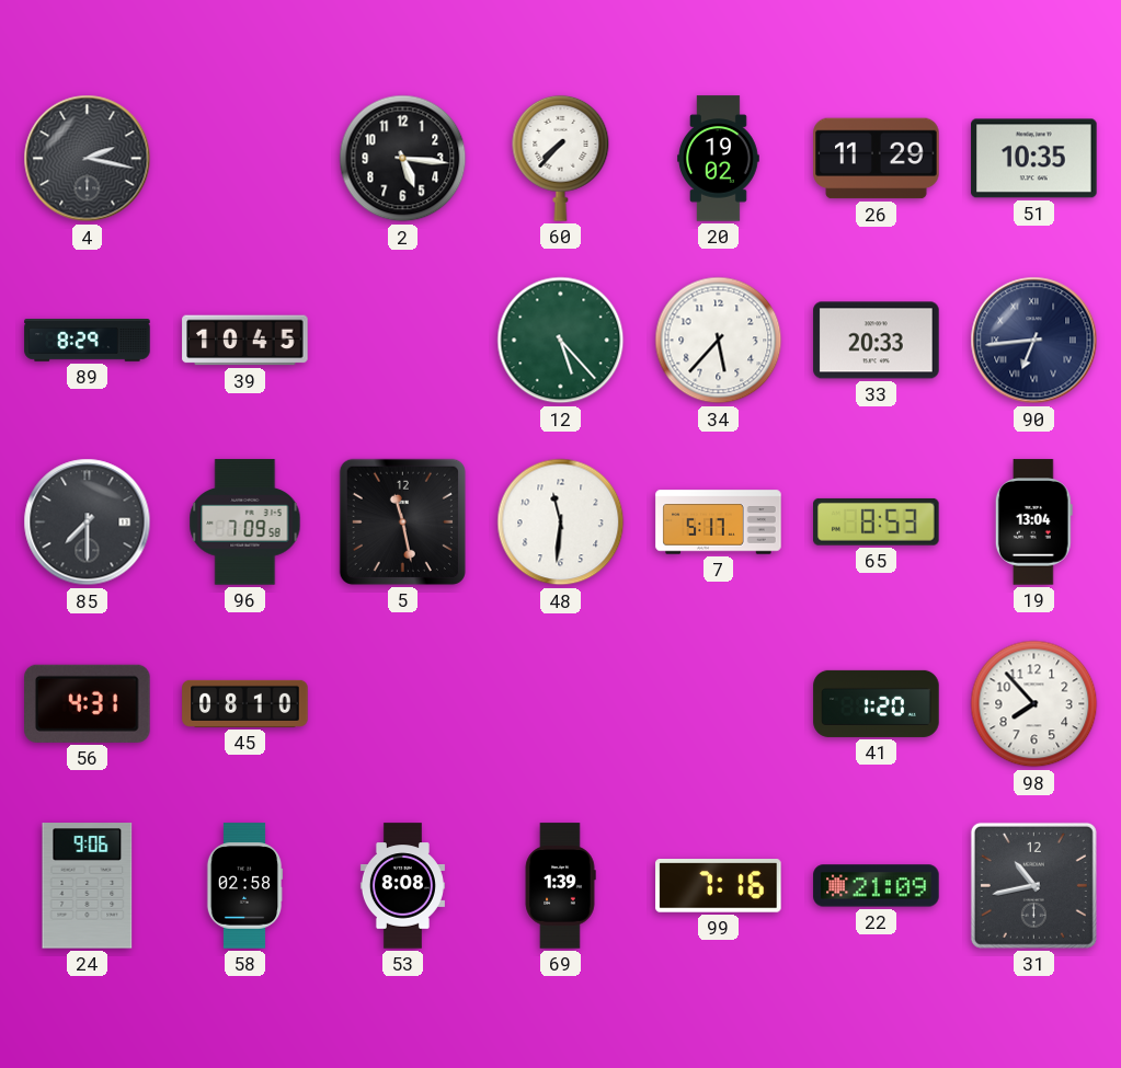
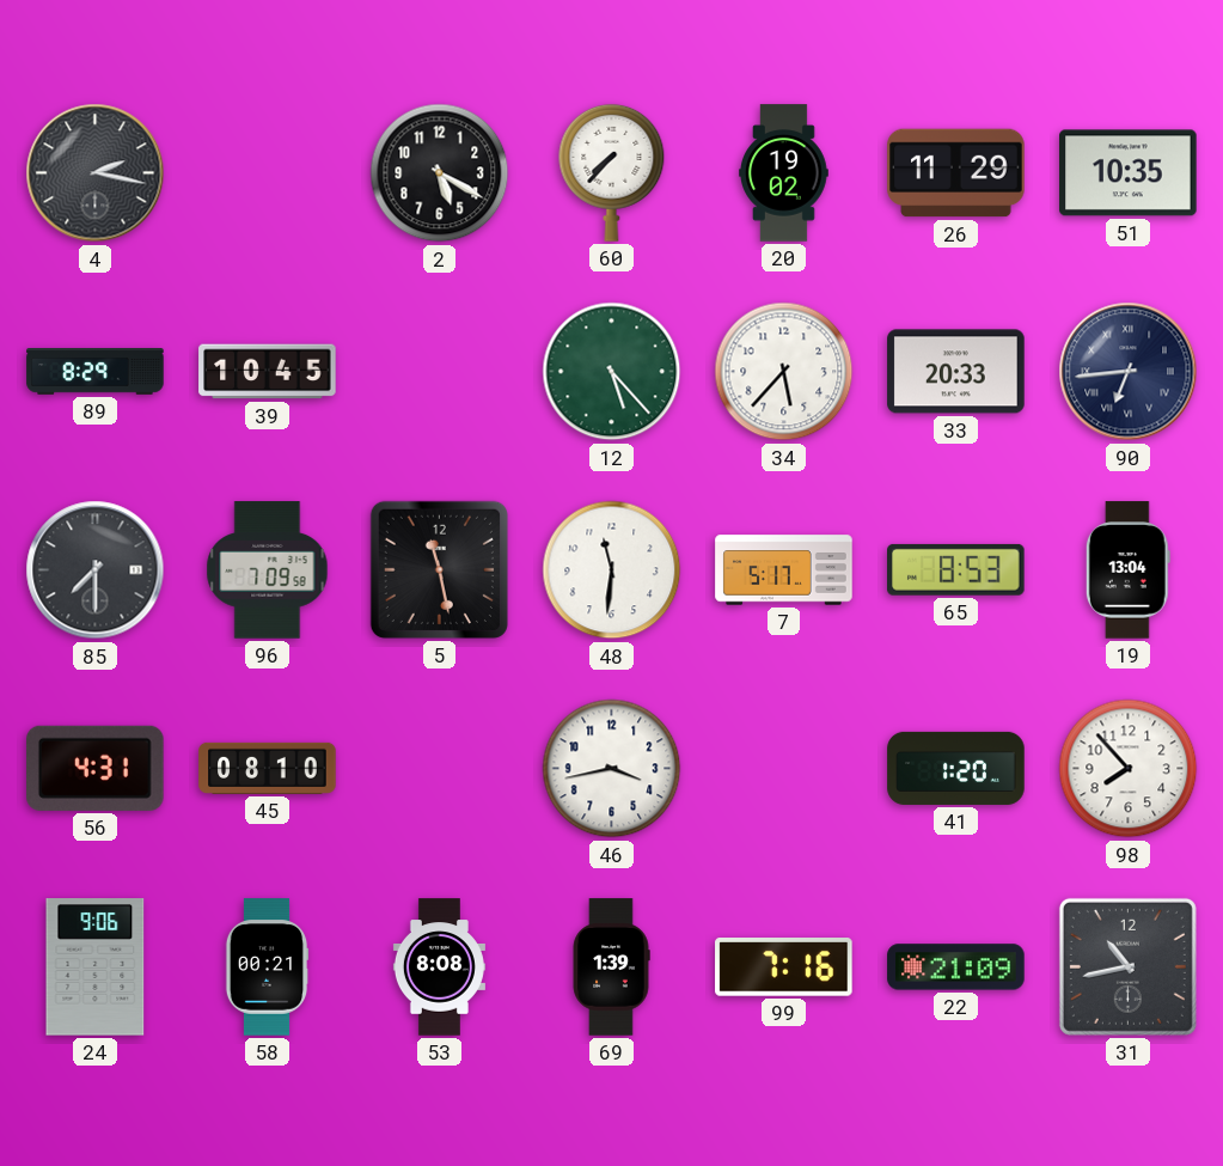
2: 5:16 -> 5:20 (440, 173)
46: none -> 3:43 (612, 769)
58: 02:58 -> 00:21 (267, 967)
